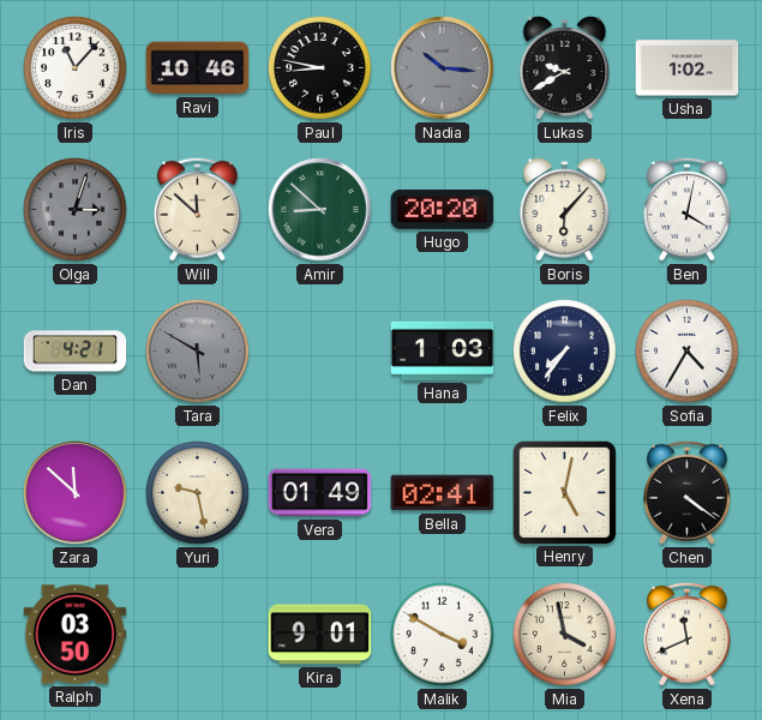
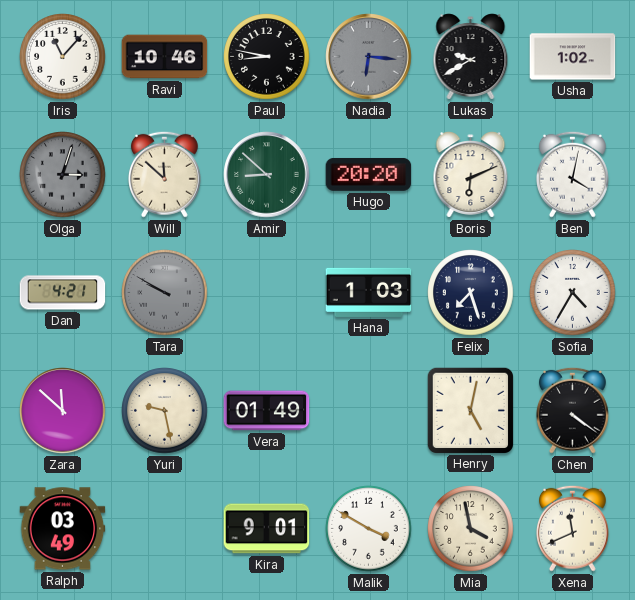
Nadia: 10:16 -> 6:16 (369, 57)
Boris: 6:07 -> 6:11 (471, 175)
Tara: 5:50 -> 9:50 (165, 293)
Felix: 7:36 -> 7:27 (471, 293)
Bella: 02:41 -> none (443, 493)
Ralph: 03:50 -> 03:49 (63, 529)
